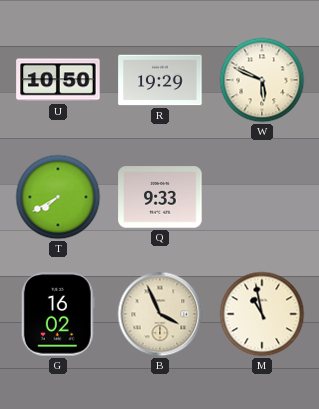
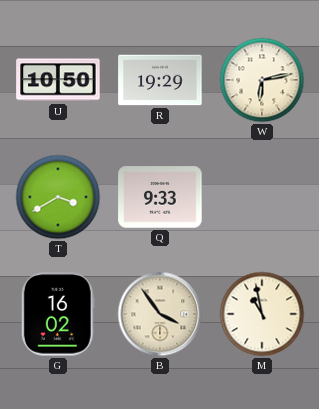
W: 5:49 -> 6:13 (262, 80)
T: 7:40 -> 3:40 (58, 197)
B: 3:56 -> 3:54 (160, 314)
